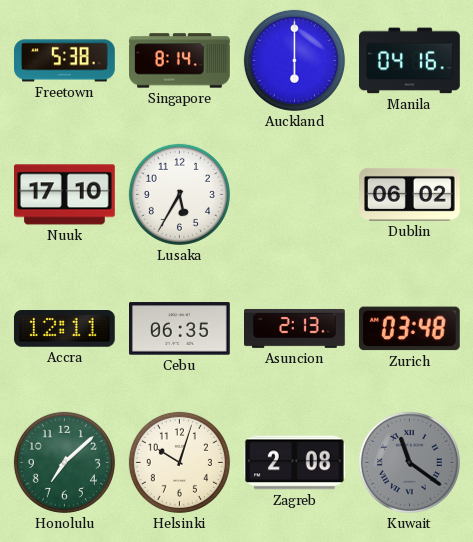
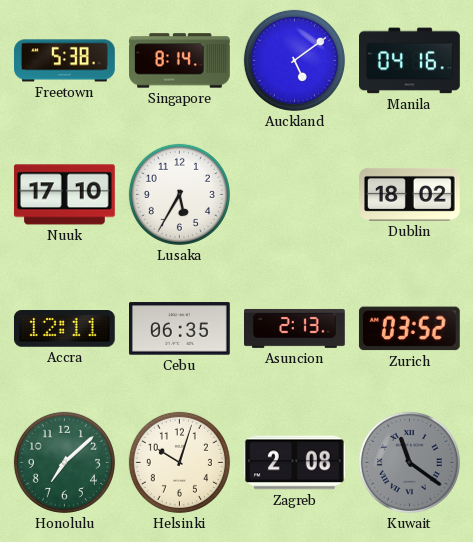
Auckland: 6:00 -> 5:09 (294, 60)
Dublin: 06:02 -> 18:02 (410, 194)
Zurich: 03:48 -> 03:52 (409, 329)
